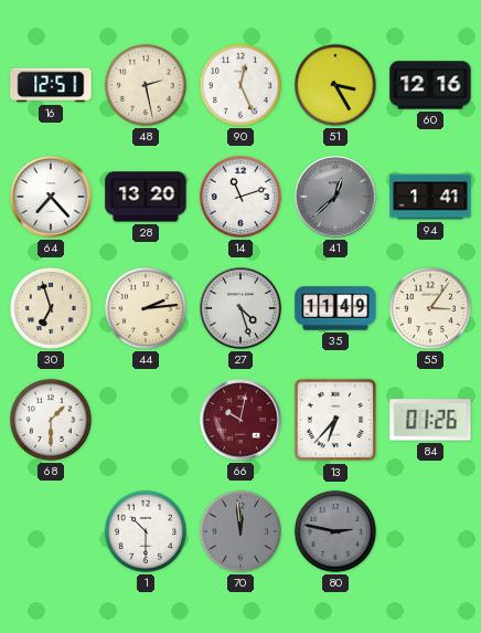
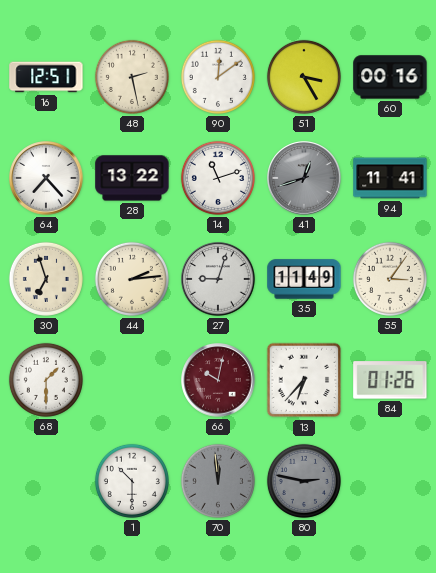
90: 12:26 -> 12:09 (218, 77)
60: 12:16 -> 00:16 (390, 77)
28: 13:20 -> 13:22 (132, 178)
41: 12:38 -> 12:42 (304, 178)
94: 1:41 -> 11:41 (390, 178)
27: 4:27 -> 9:03 (218, 279)
